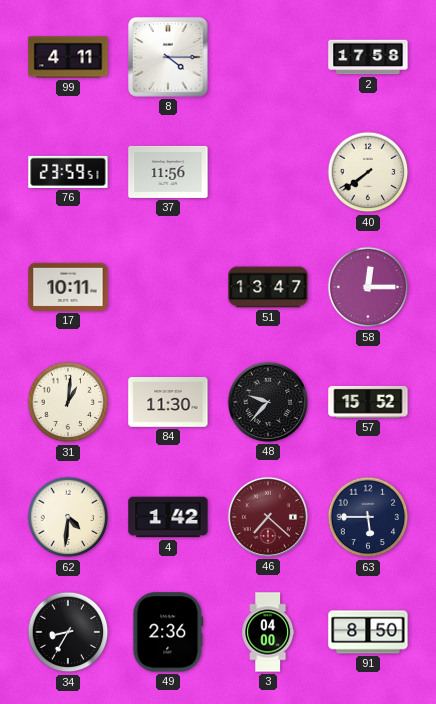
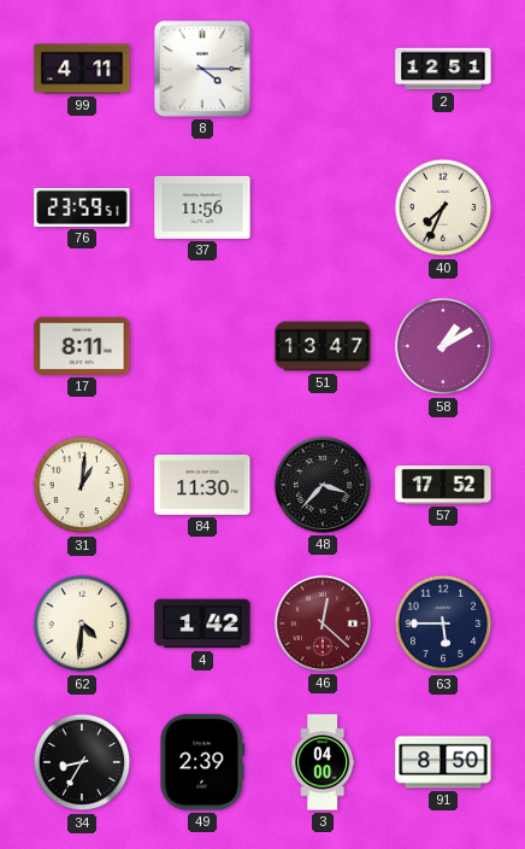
2: 17:58 -> 12:51 (443, 69)
40: 7:39 -> 7:34 (443, 207)
17: 10:11 -> 8:11 (82, 346)
58: 12:15 -> 1:10 (443, 346)
48: 9:37 -> 3:37 (323, 485)
57: 15:52 -> 17:52 (443, 485)
46: 7:22 -> 12:22 (323, 623)
49: 2:36 -> 2:39 (202, 762)
